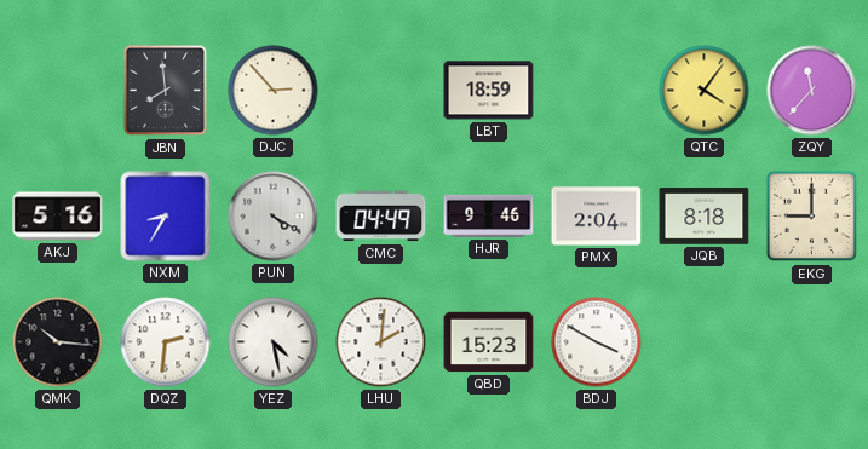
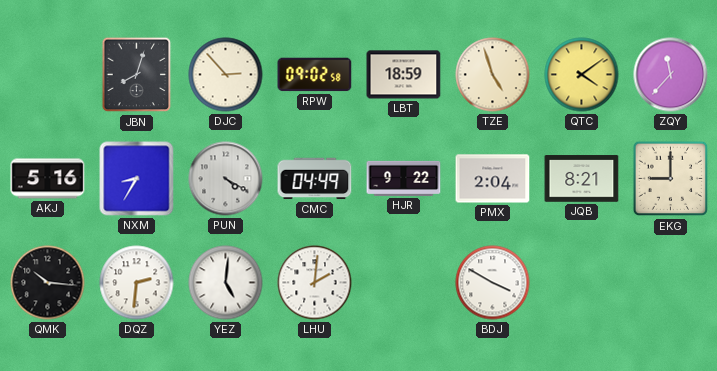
JBN: 7:59 -> 8:03 (137, 75)
RPW: none -> 09:02 (315, 75)
TZE: none -> 4:57 (493, 75)
QTC: 4:06 -> 4:09 (582, 75)
HJR: 9:46 -> 9:22 (404, 178)
JQB: 8:18 -> 8:21 (582, 179)
YEZ: 4:28 -> 5:01 (226, 283)
QBD: 15:23 -> none (489, 342)
